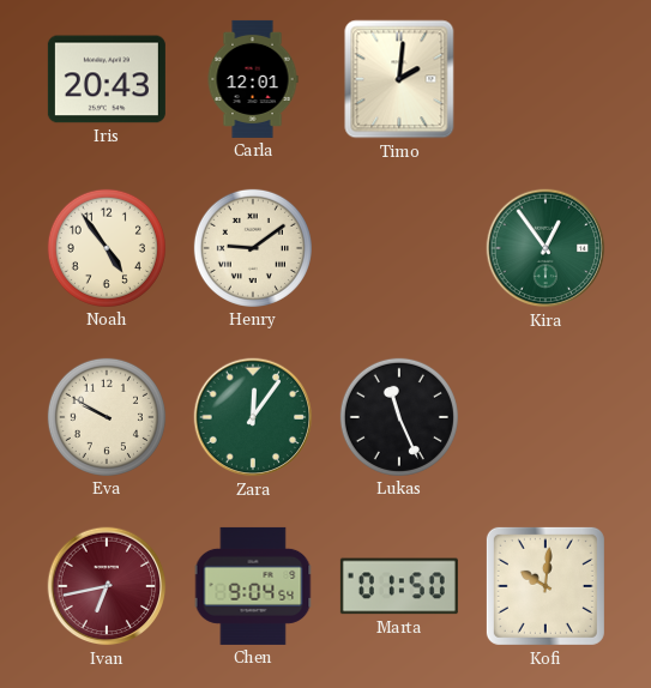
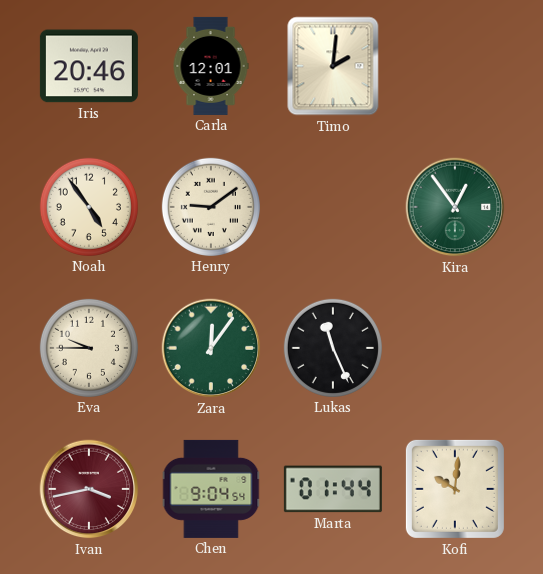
Iris: 20:43 -> 20:46 (89, 66)
Eva: 9:50 -> 9:45 (89, 348)
Ivan: 6:43 -> 3:43 (89, 489)
Marta: 01:50 -> 01:44 (333, 489)
